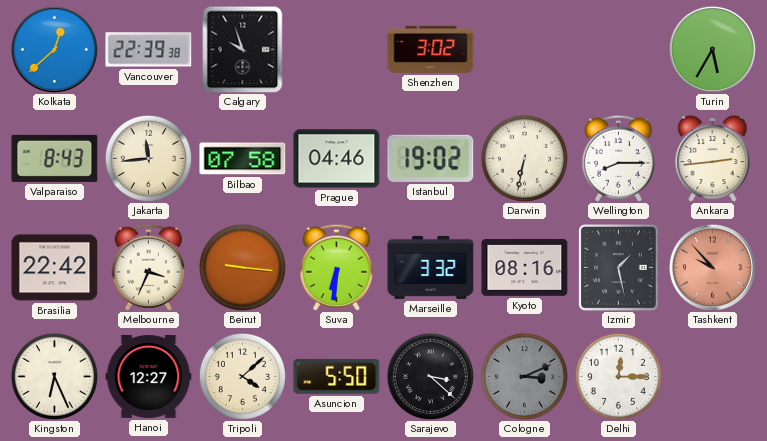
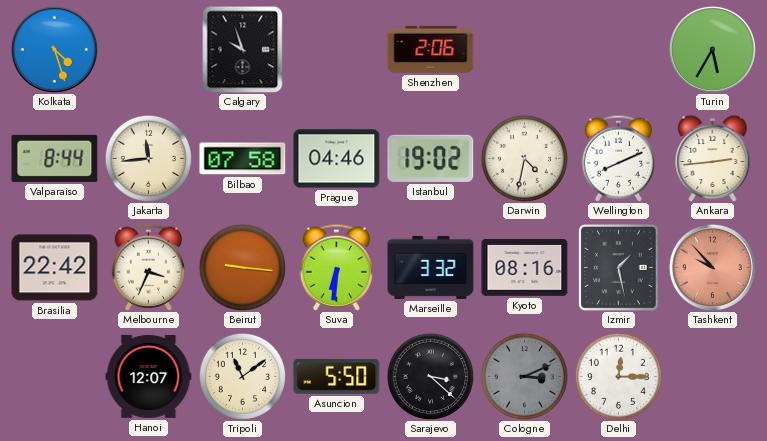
Kolkata: 12:38 -> 4:27 (54, 49)
Vancouver: 22:39 -> none (149, 50)
Shenzhen: 3:02 -> 2:06 (431, 49)
Valparaiso: 8:43 -> 8:44 (55, 158)
Darwin: 6:32 -> 4:32 (524, 158)
Wellington: 8:15 -> 8:11 (618, 158)
Kingston: 6:26 -> none (54, 376)
Hanoi: 12:27 -> 12:07 (149, 376)
Tripoli: 4:08 -> 11:09 (242, 376)
